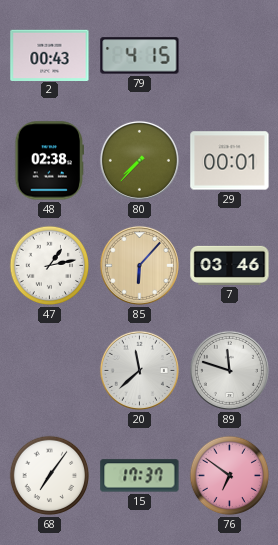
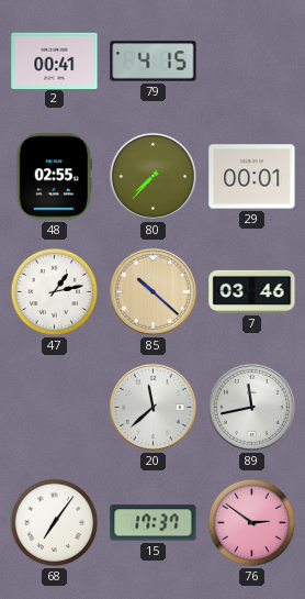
2: 00:43 -> 00:41 (55, 60)
48: 02:38 -> 02:55 (55, 177)
85: 6:07 -> 10:22 (152, 291)
89: 11:48 -> 11:43 (251, 407)
76: 6:51 -> 2:51 (252, 523)
